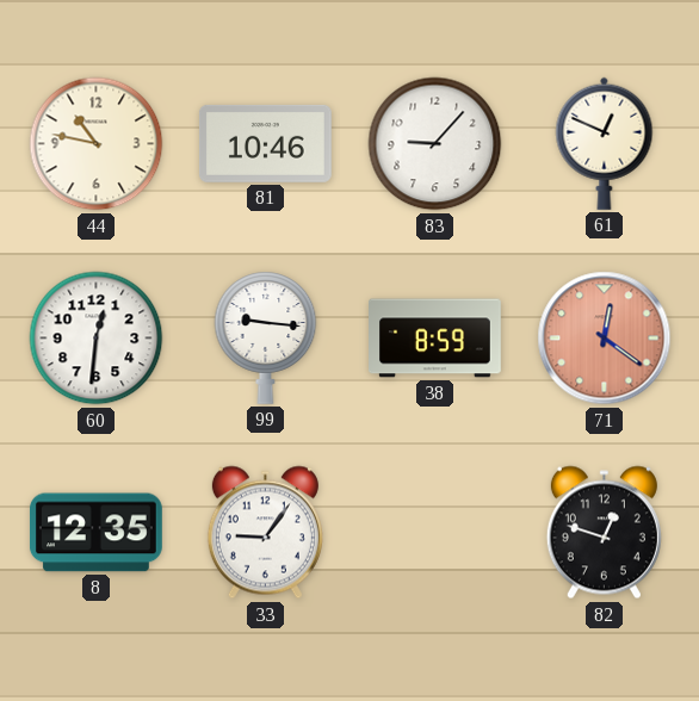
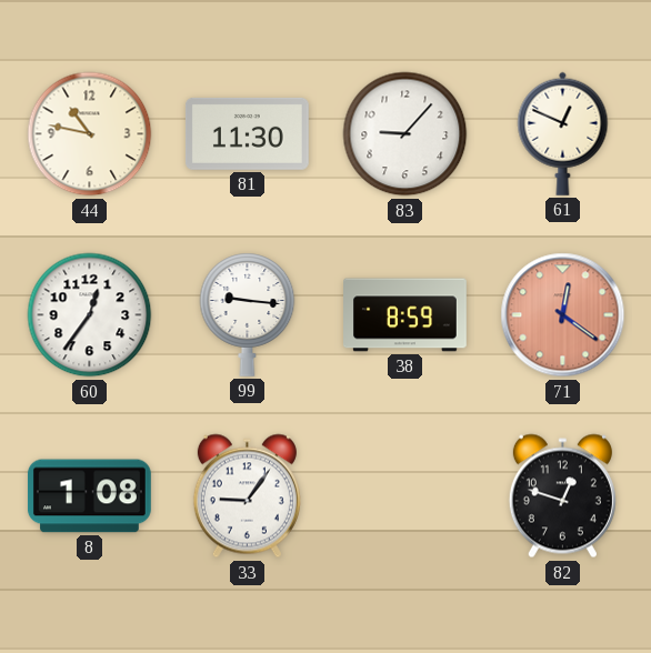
81: 10:46 -> 11:30 (247, 133)
60: 12:31 -> 12:36 (90, 315)
8: 12:35 -> 1:08 (89, 496)
